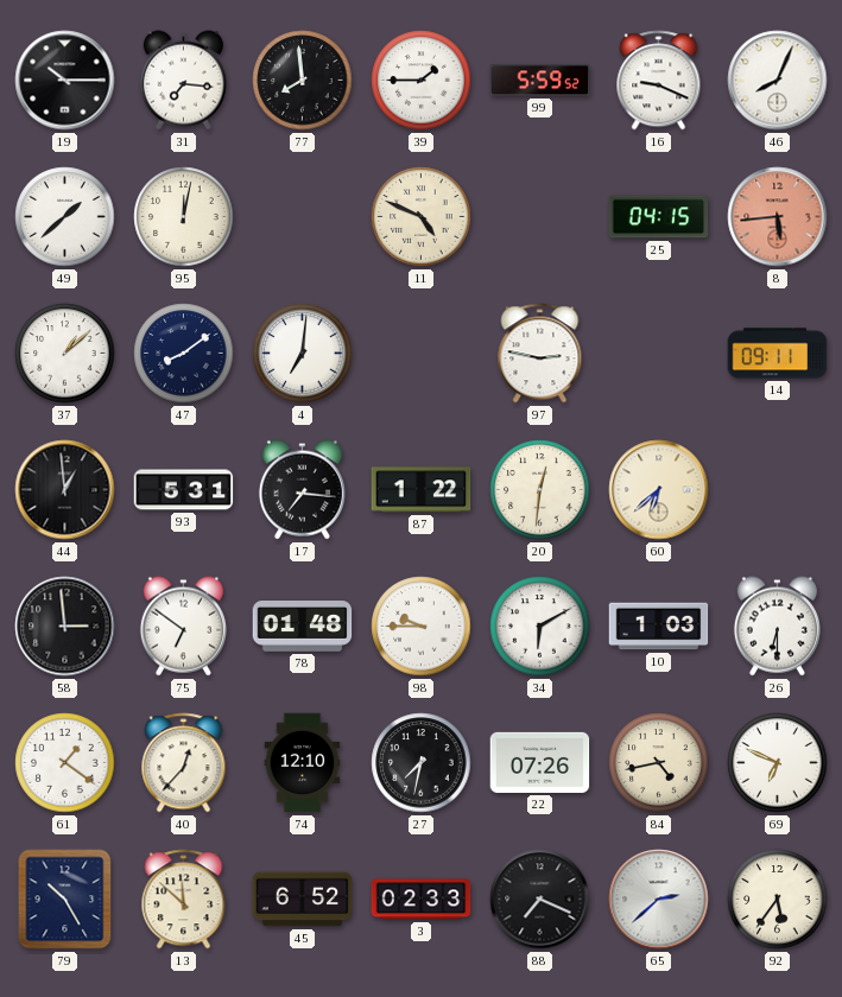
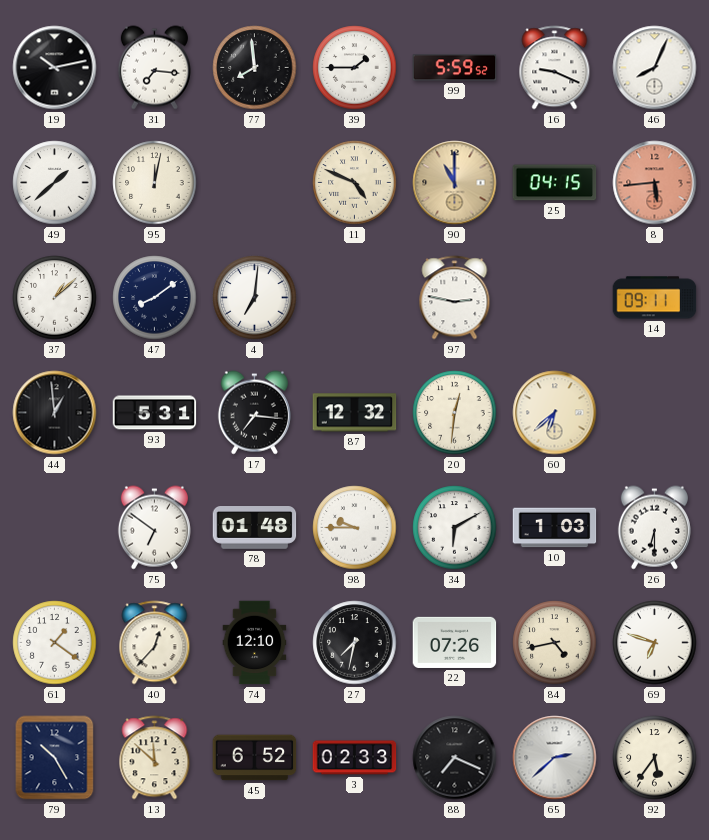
19: 10:15 -> 10:13 (55, 68)
90: none -> 11:00 (455, 183)
87: 1:22 -> 12:32 (355, 413)
58: 2:59 -> none (65, 627)
69: 6:49 -> 6:48 (655, 643)
